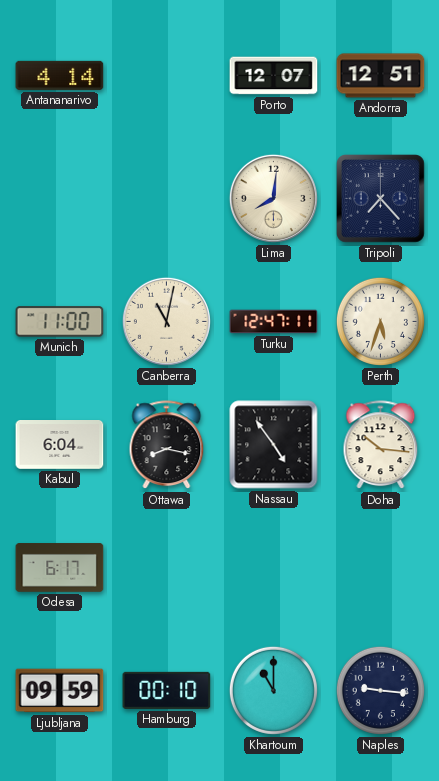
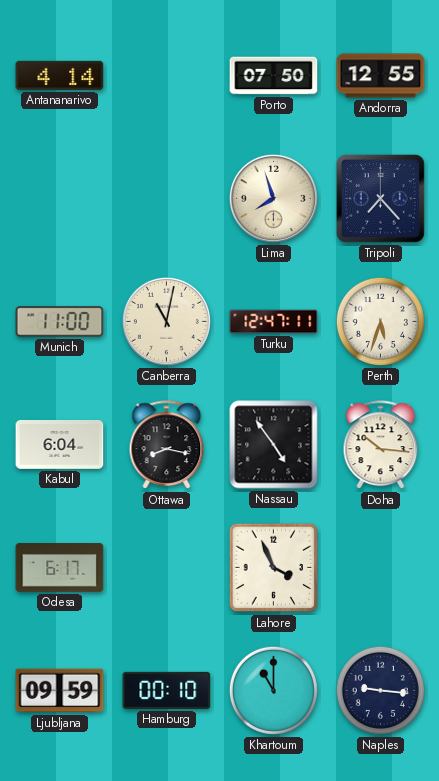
Porto: 12:07 -> 07:50 (274, 76)
Andorra: 12:51 -> 12:55 (381, 76)
Lima: 8:01 -> 7:57 (273, 198)
Lahore: none -> 3:56 (274, 568)
